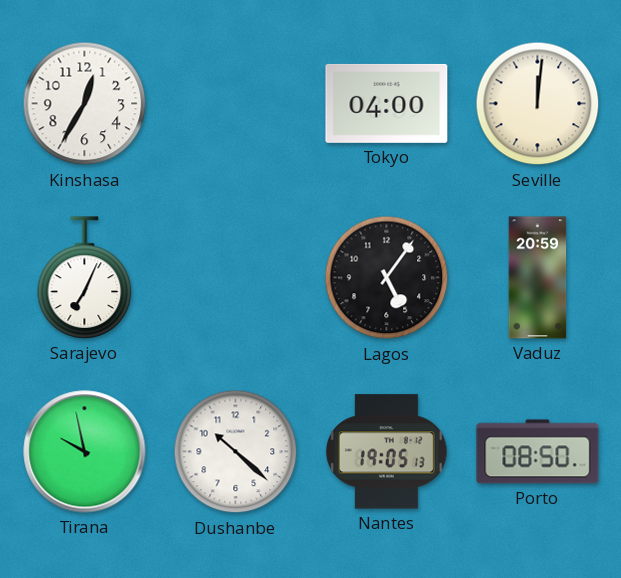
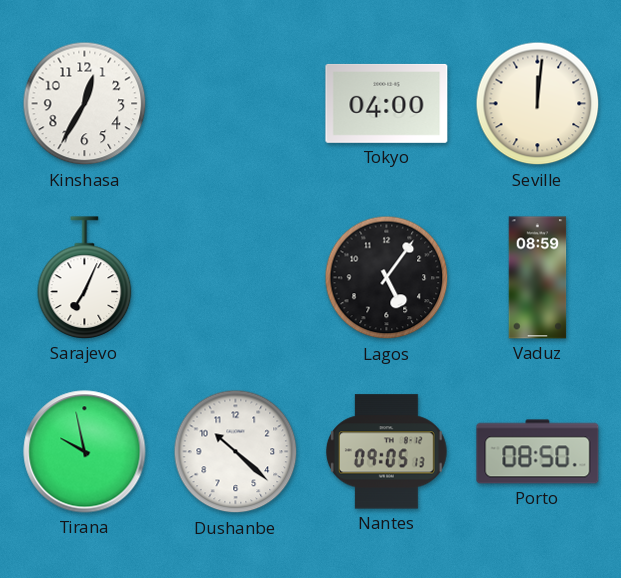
Vaduz: 20:59 -> 08:59 (538, 278)
Nantes: 19:05 -> 09:05 (386, 452)
